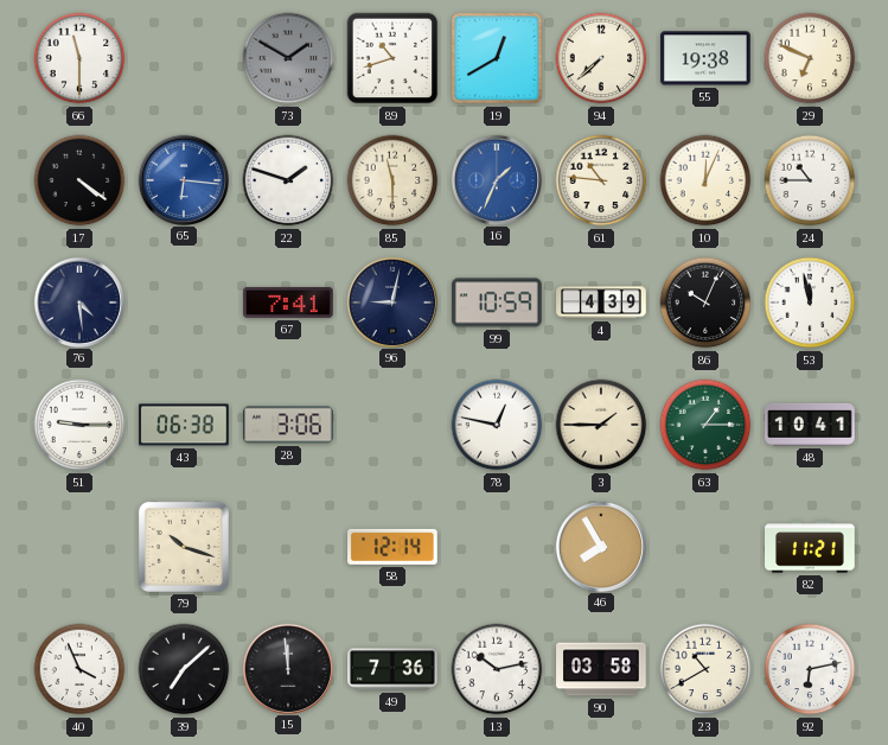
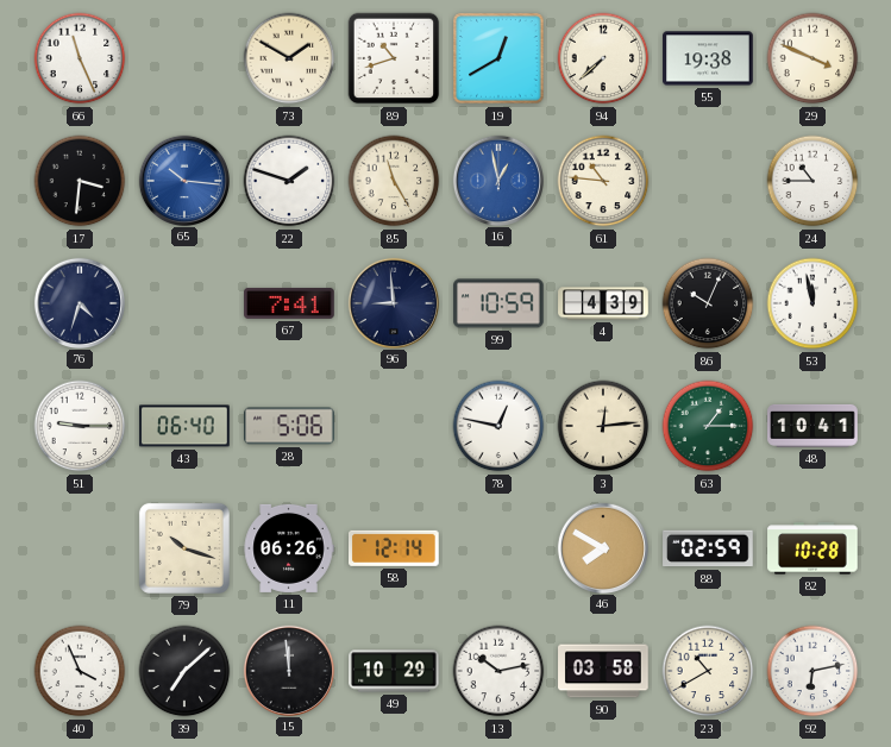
66: 11:30 -> 11:26 (80, 58)
73 dial: grey -> cream (289, 58)
29: 6:49 -> 3:49 (812, 58)
17: 4:21 -> 3:31 (80, 181)
65: 6:16 -> 10:16 (183, 180)
85: 11:30 -> 11:25 (394, 181)
16: 1:34 -> 12:58 (497, 180)
10: 12:04 -> none (705, 180)
76: 4:29 -> 4:33 (79, 302)
96: 9:02 -> 8:59 (393, 302)
43: 06:38 -> 06:40 (184, 426)
28: 3:06 -> 5:06 (289, 426)
3: 1:45 -> 12:14 (603, 426)
11: none -> 06:26 (289, 548)
46: 7:55 -> 7:50 (602, 547)
88: none -> 02:59 (708, 548)
82: 11:21 -> 10:28 (812, 548)
49: 7:36 -> 10:29 (394, 671)
